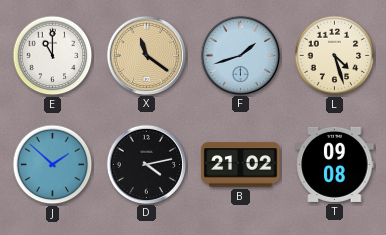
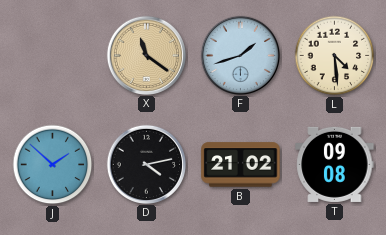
E: 11:00 -> none (53, 56)
L: 4:27 -> 4:29 (335, 56)
